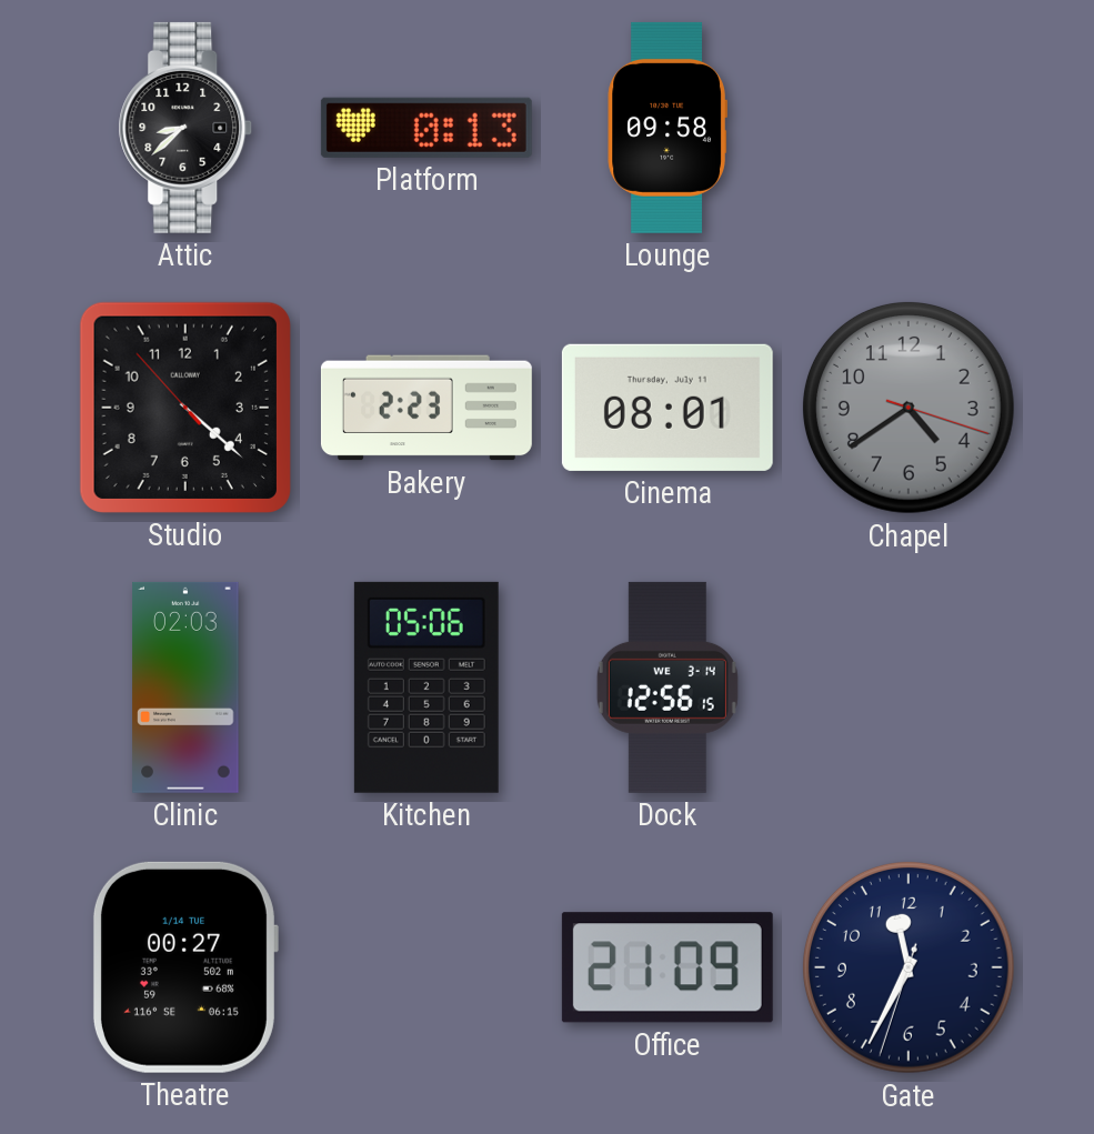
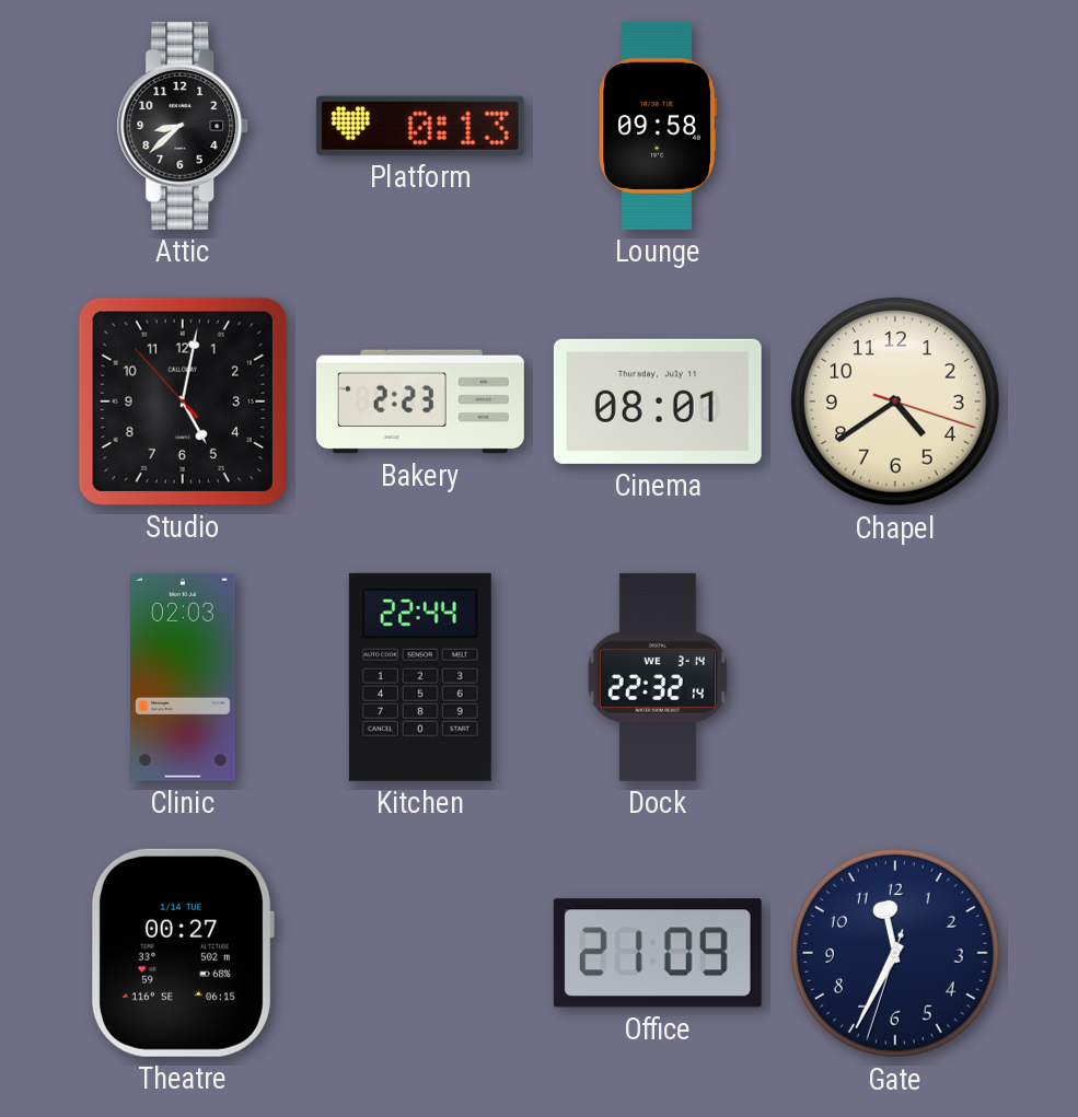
Studio: 4:21 -> 5:01 (183, 402)
Chapel dial: grey -> cream (895, 402)
Kitchen: 05:06 -> 22:44 (420, 677)
Dock: 12:56 -> 22:32 (658, 677)
